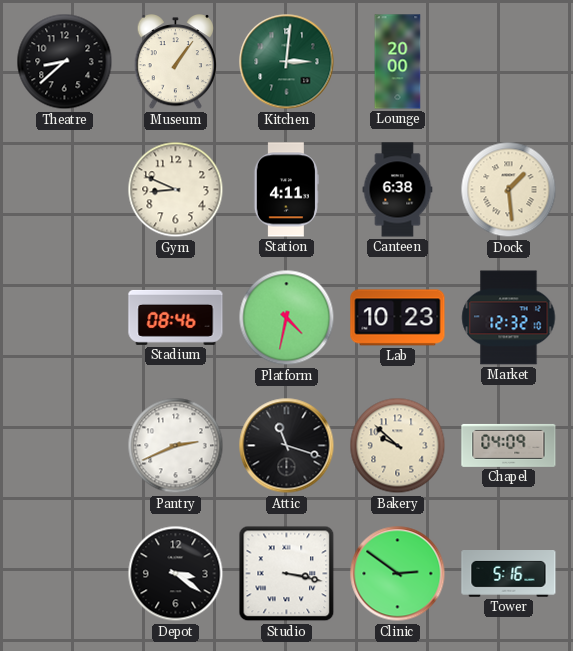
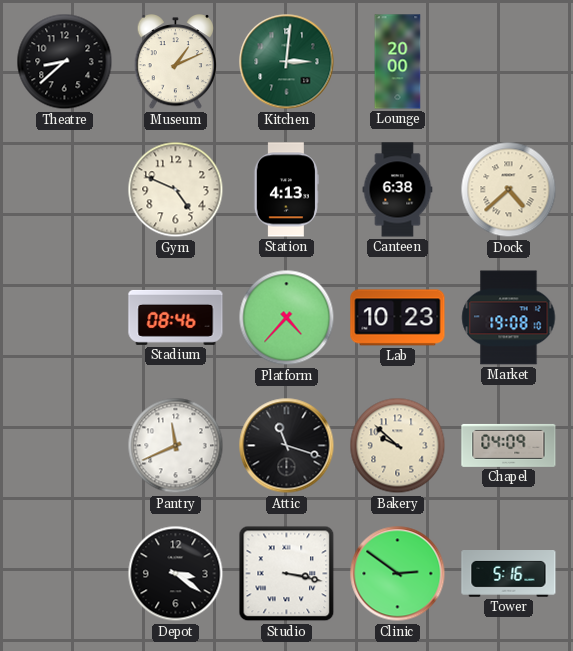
Museum: 1:06 -> 1:11 (175, 63)
Gym: 8:49 -> 4:49 (176, 190)
Station: 4:11 -> 4:13 (286, 190)
Dock: 1:29 -> 4:38 (509, 190)
Platform: 4:32 -> 4:37 (287, 318)
Market: 12:32 -> 19:08 (509, 318)
Pantry: 2:41 -> 11:41 (176, 446)
